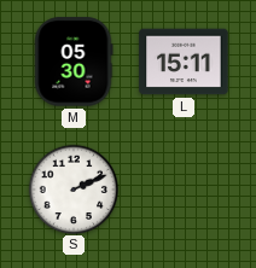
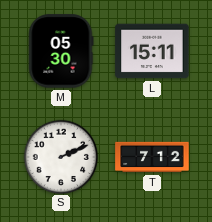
T: none -> 7:12 (152, 157)
